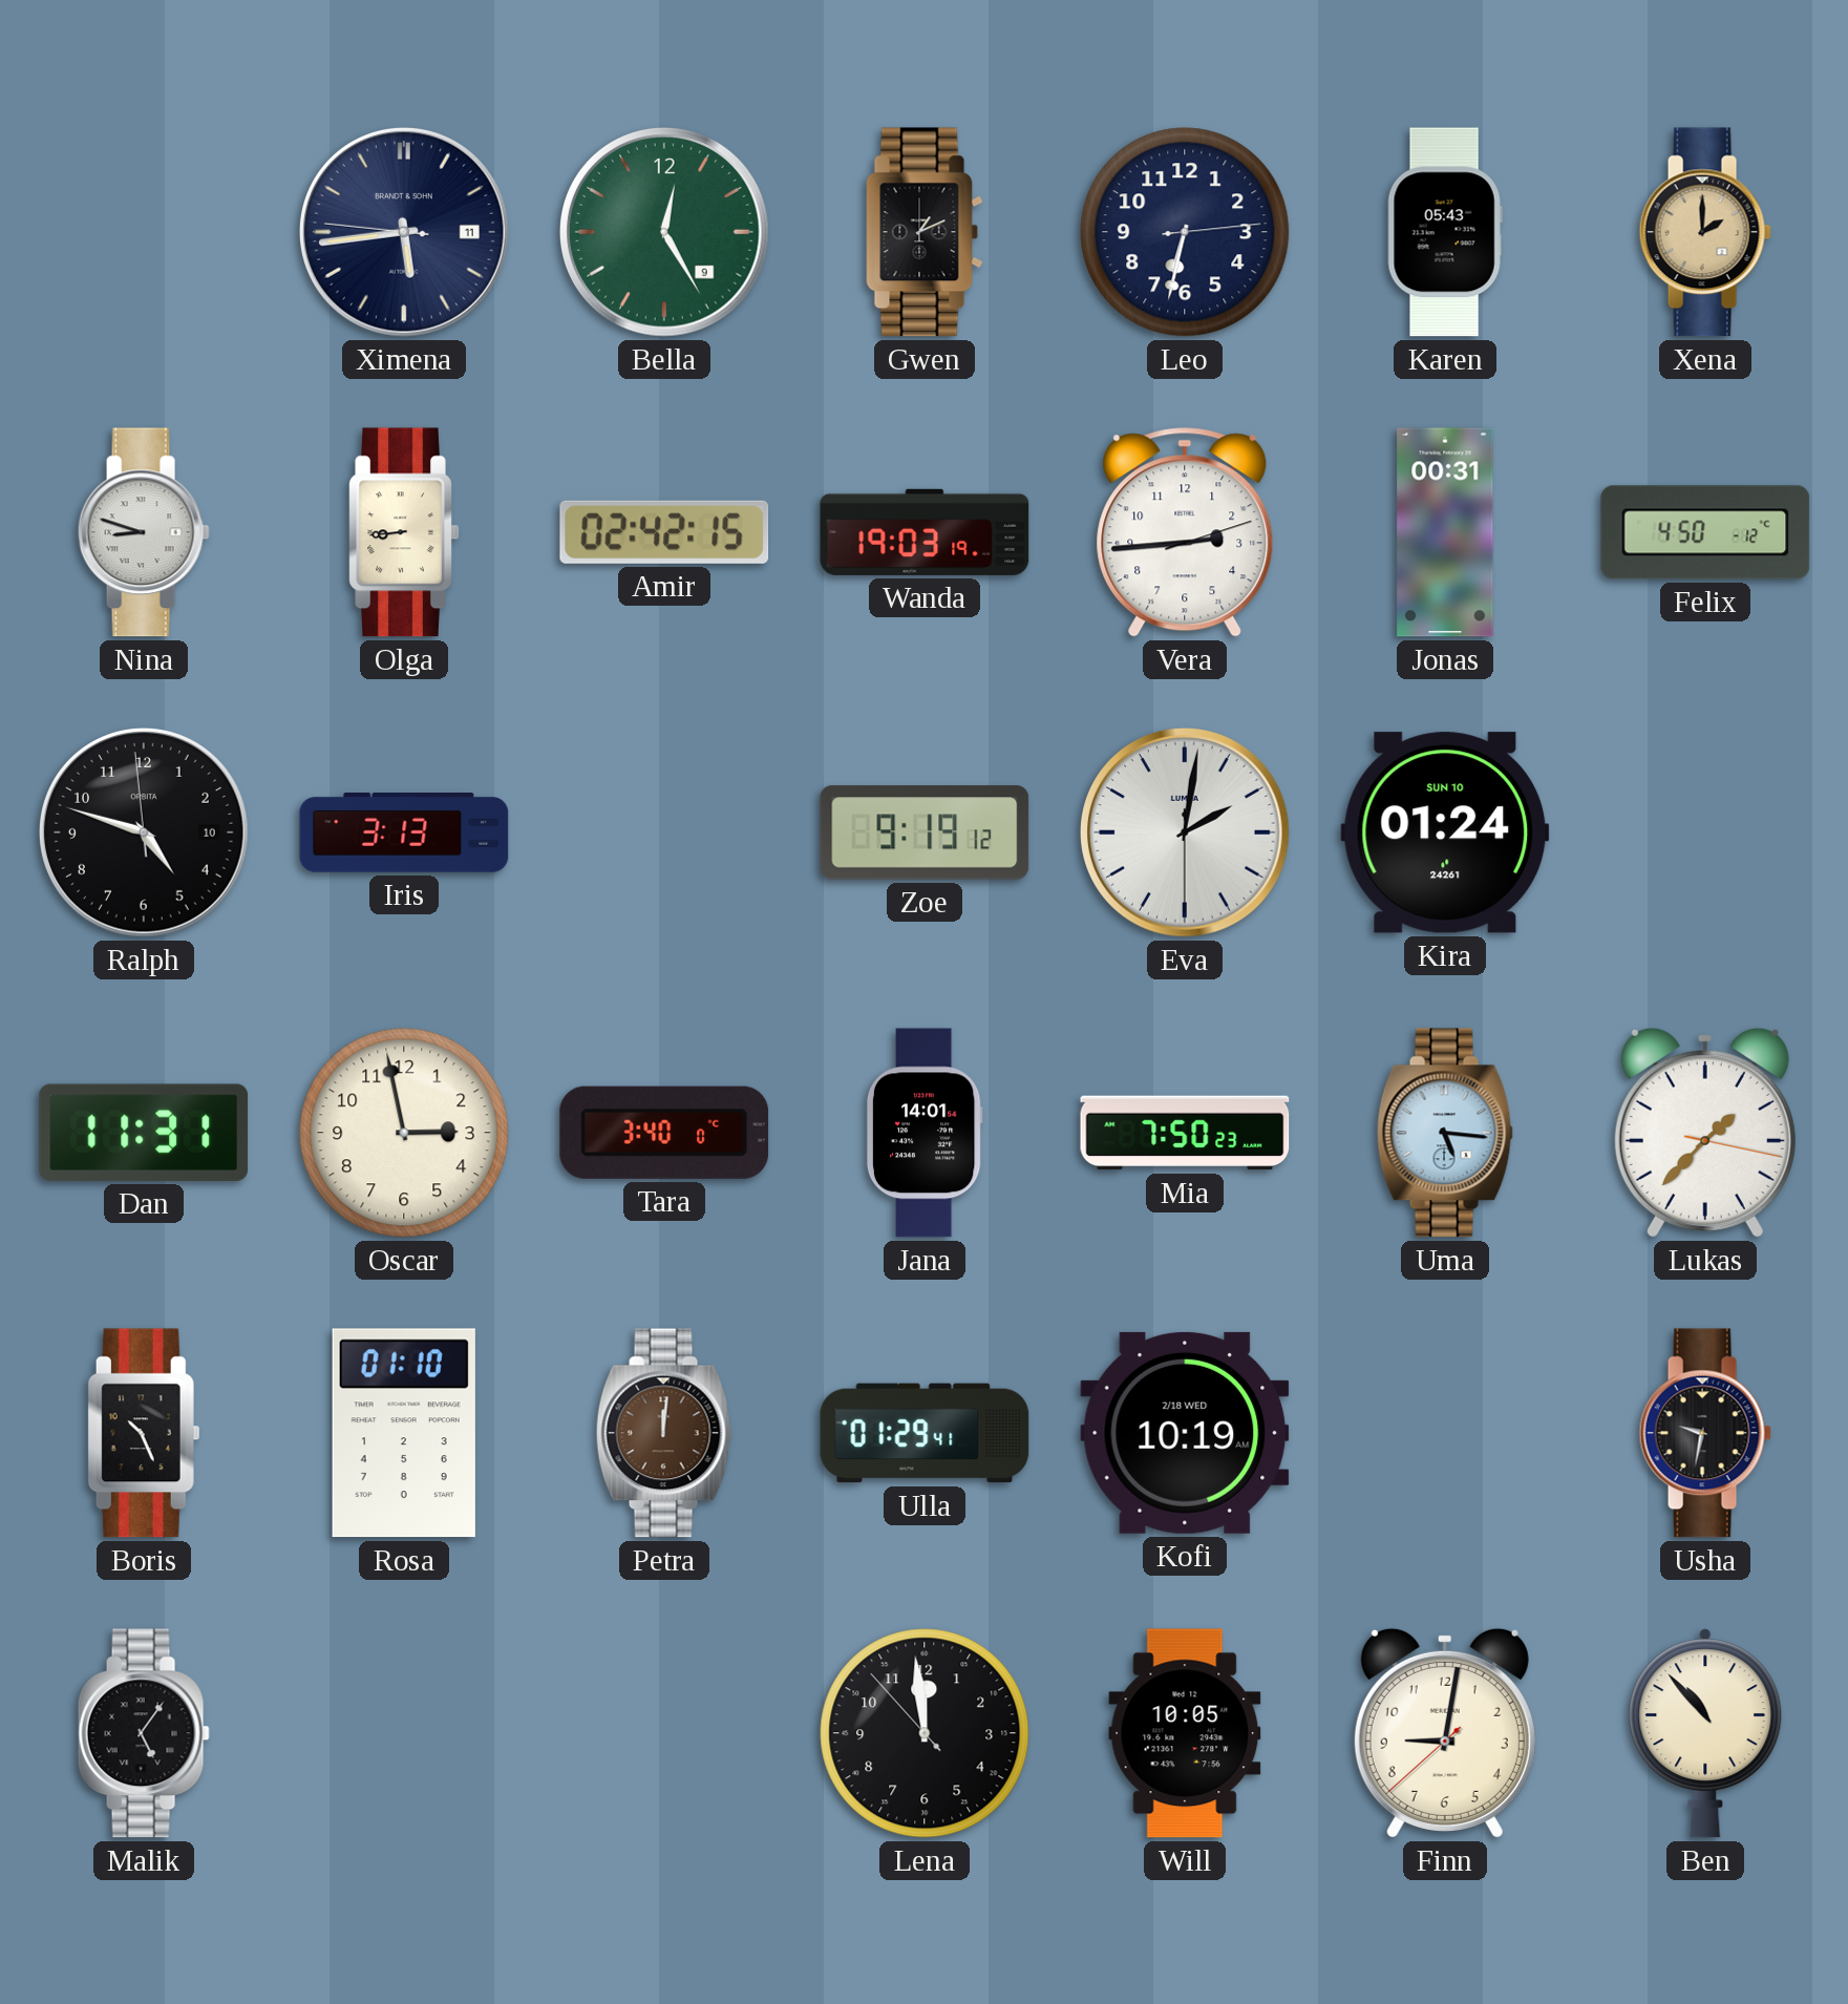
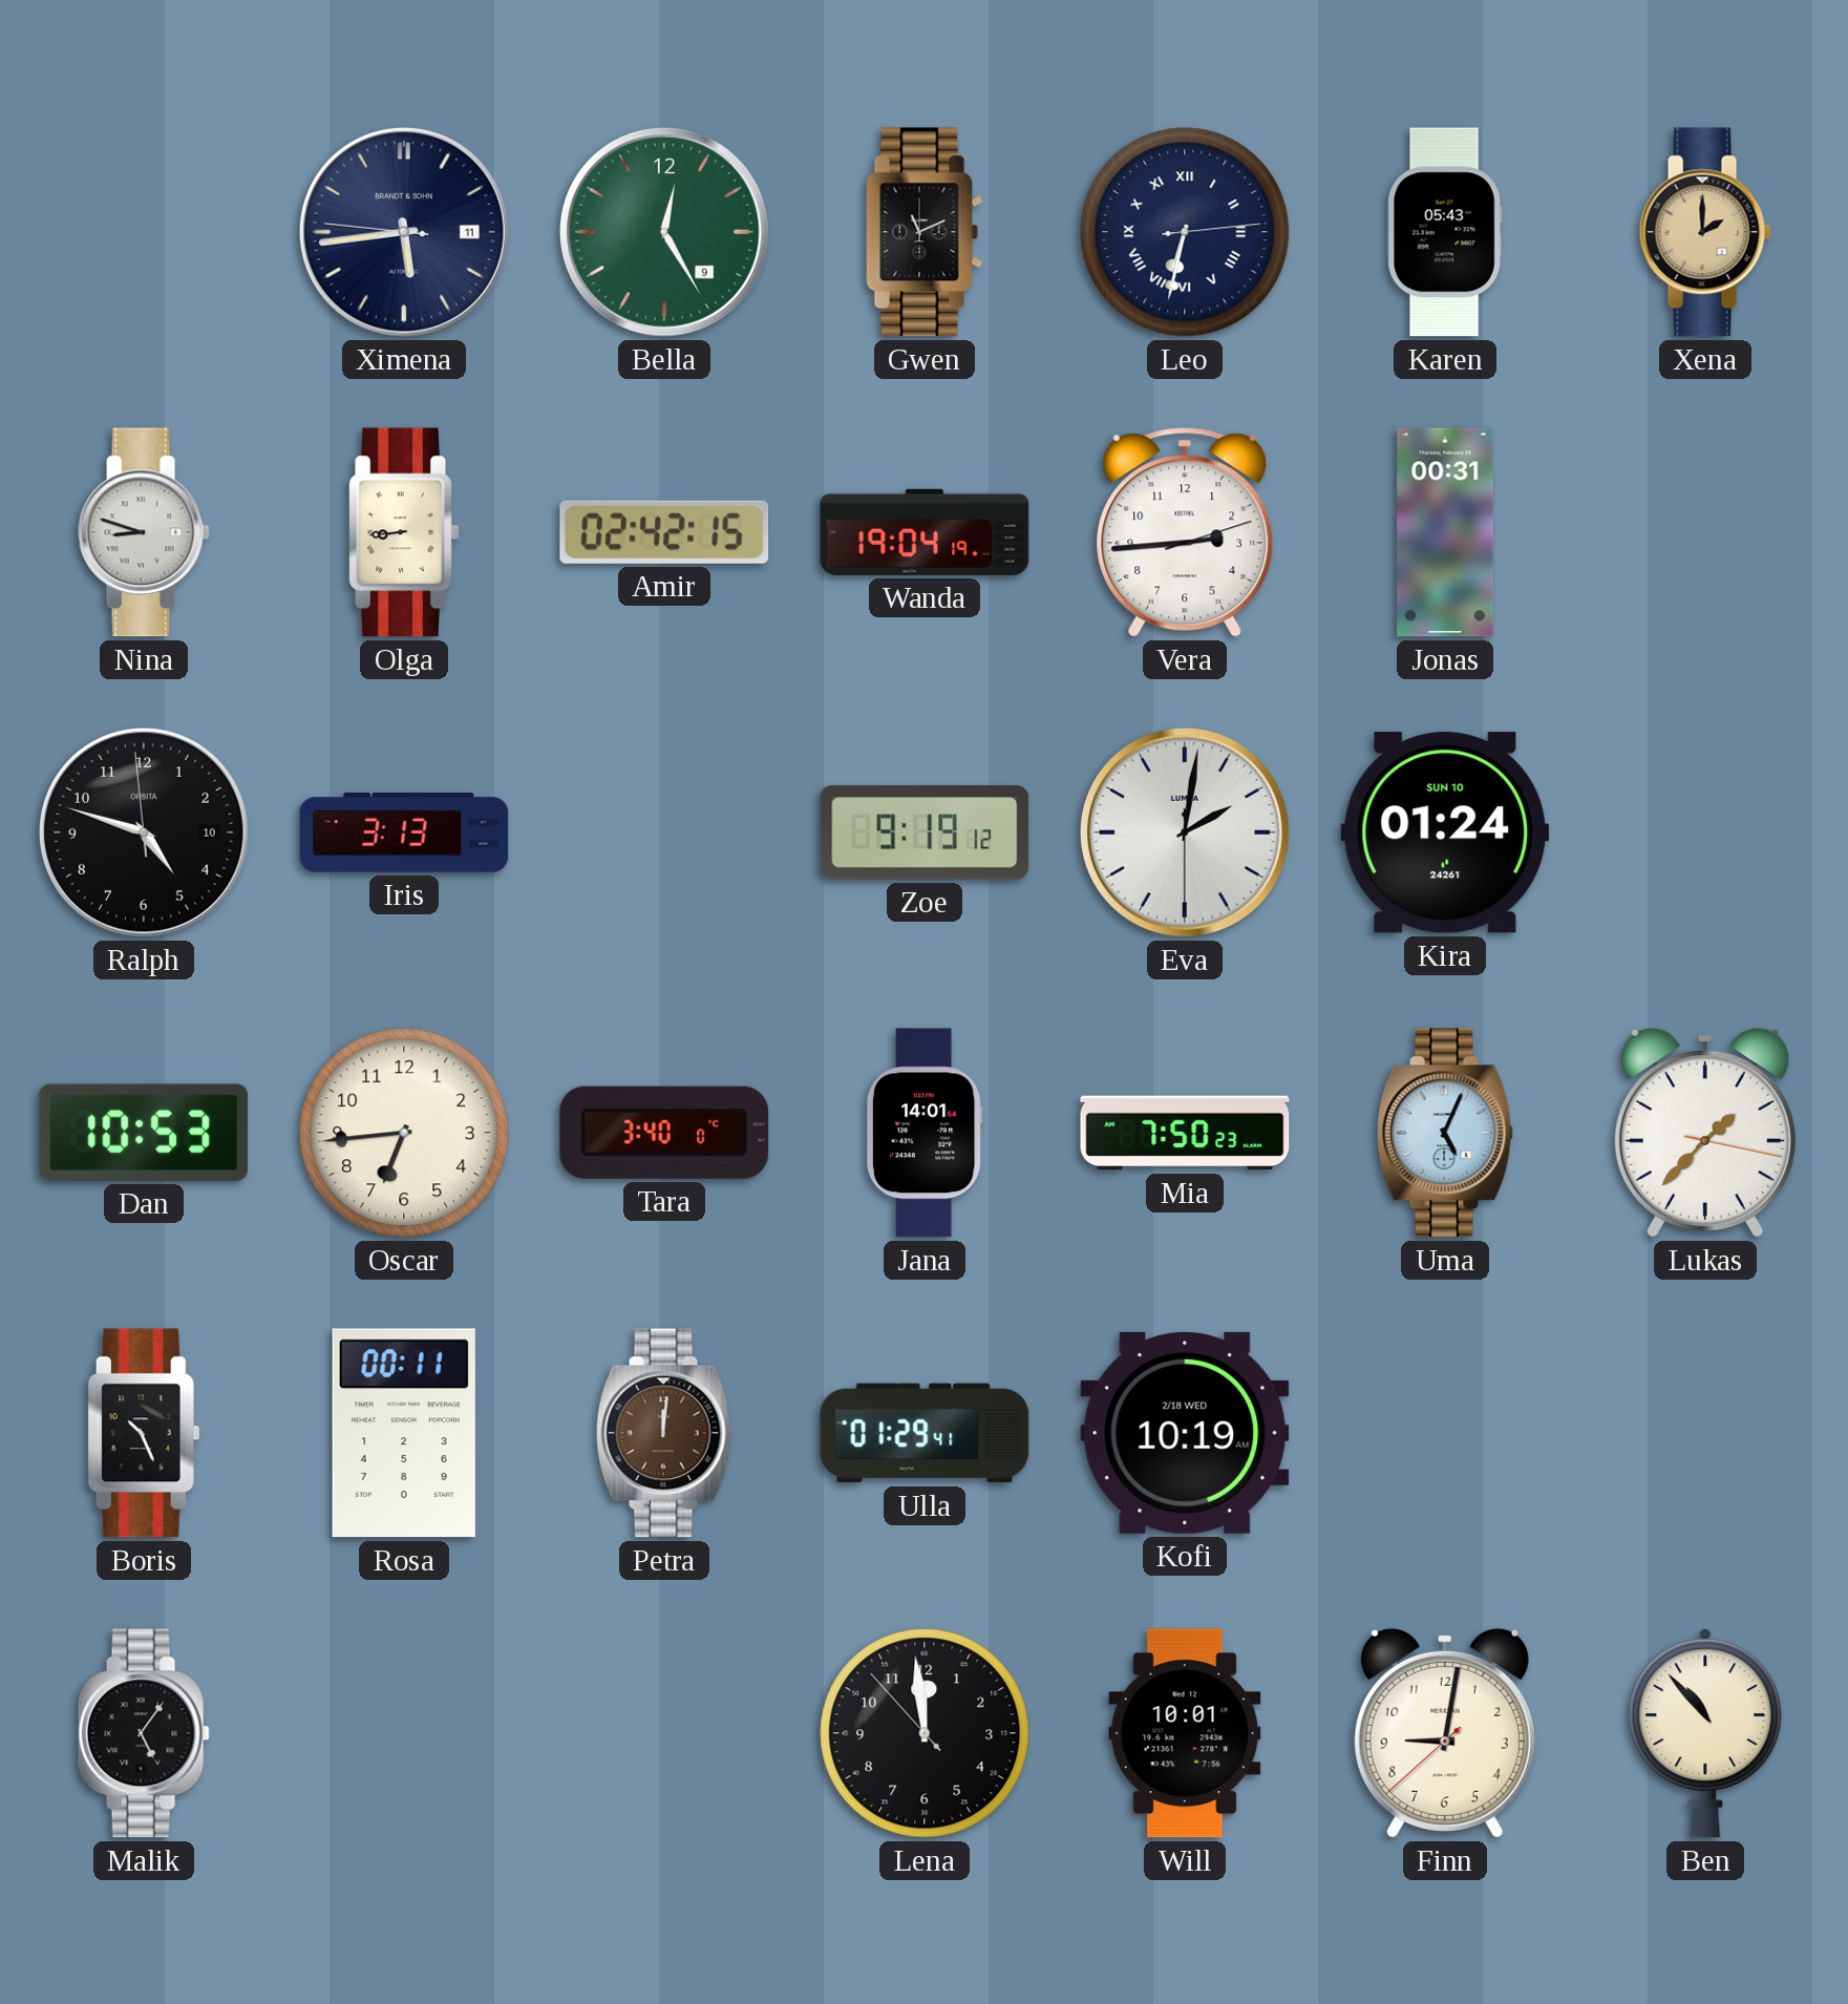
Gwen: 1:11 -> 11:11 (925, 232)
Leo numerals: Arabic -> Roman (1185, 232)
Wanda: 19:03 -> 19:04 (925, 532)
Felix: 4:50 -> none (1705, 532)
Dan: 11:31 -> 10:53 (144, 1133)
Oscar: 2:58 -> 6:44 (404, 1133)
Uma: 5:16 -> 5:04 (1445, 1133)
Rosa: 01:10 -> 00:11 (404, 1433)
Usha: 9:32 -> none (1705, 1433)
Will: 10:05 -> 10:01 (1185, 1733)
